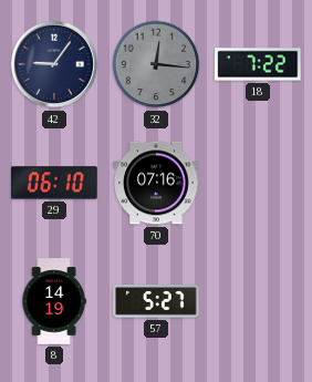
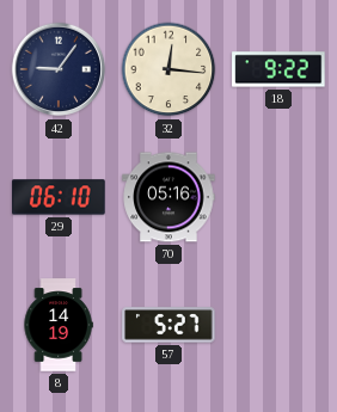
32 dial: grey -> cream (168, 69)
18: 7:22 -> 9:22 (278, 69)
70: 07:16 -> 05:16 (168, 197)
